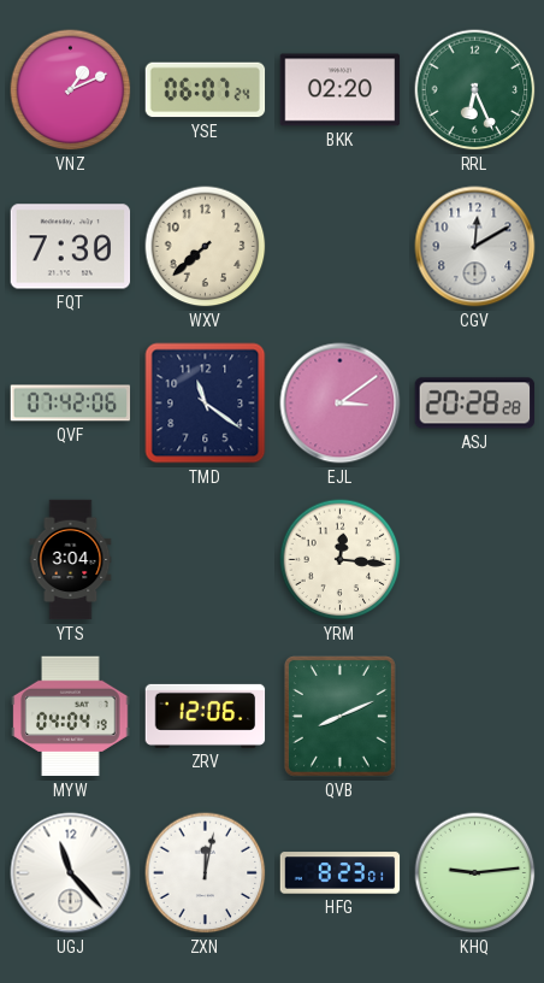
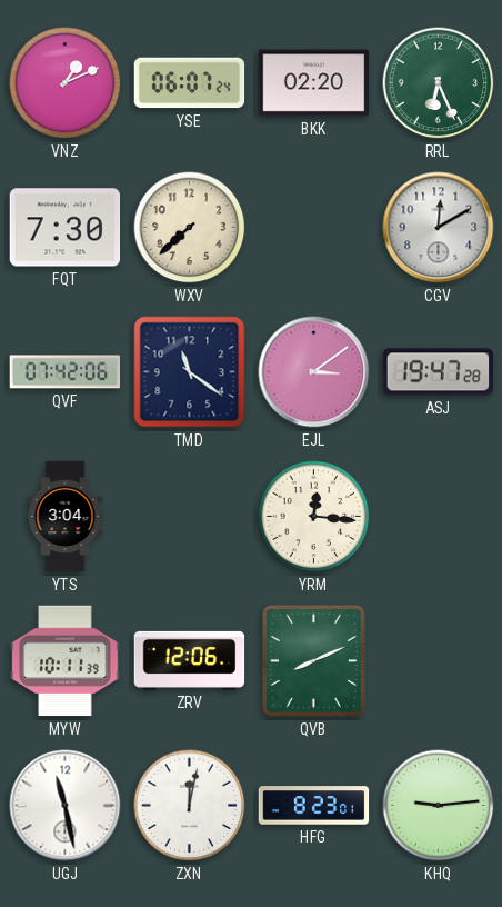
ASJ: 20:28 -> 19:47 (439, 372)
MYW: 04:04 -> 10:11 (66, 661)
UGJ: 11:23 -> 11:28 (66, 806)
